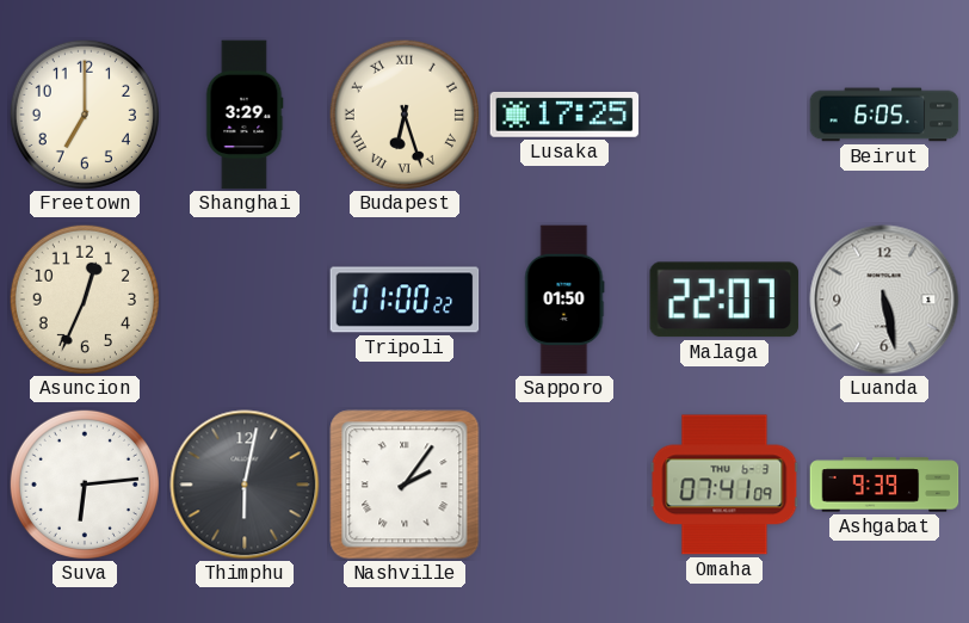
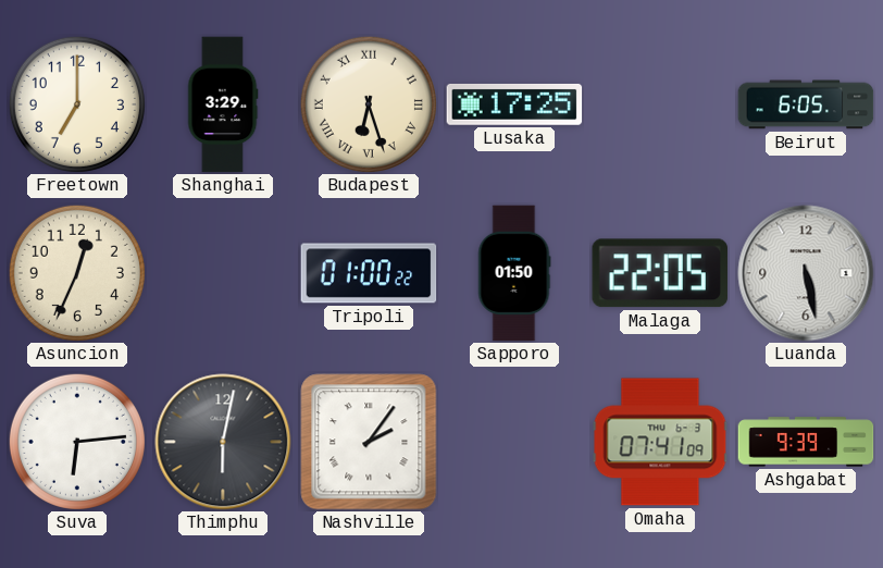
Malaga: 22:07 -> 22:05 (660, 273)
